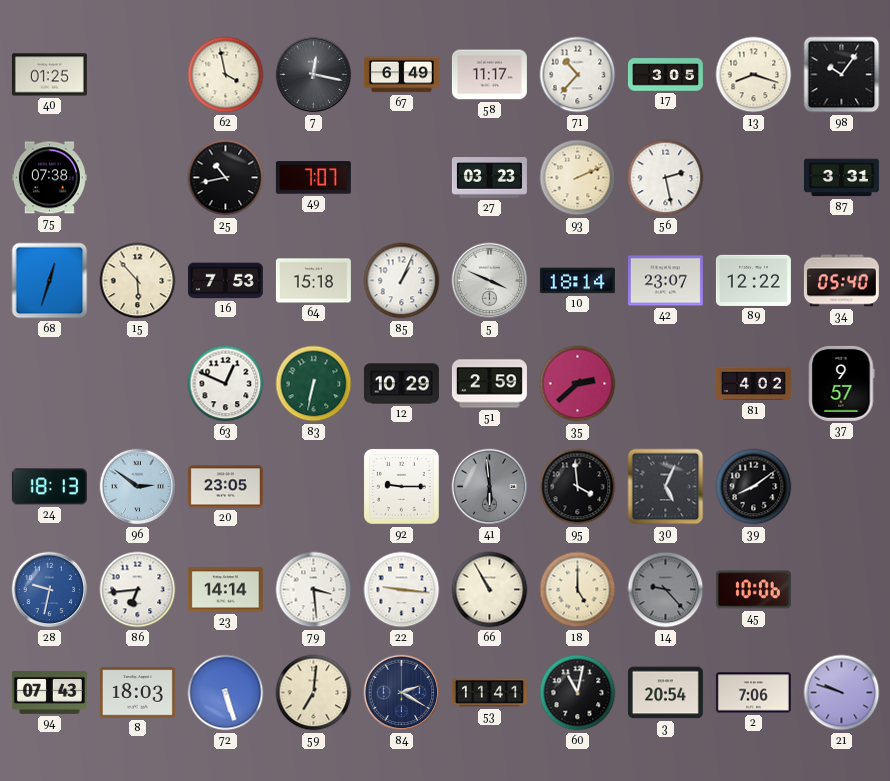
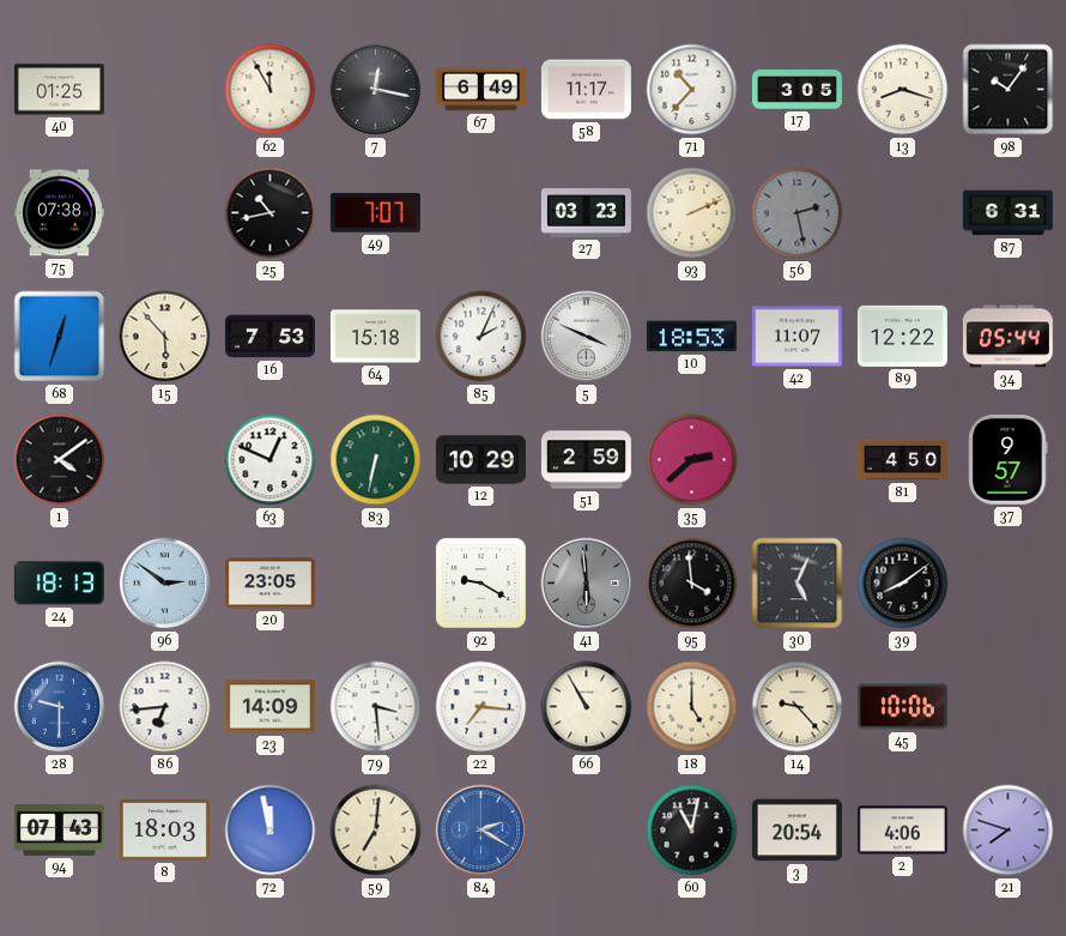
62: 3:58 -> 11:55 (271, 90)
56 dial: white -> grey (798, 213)
87: 3:31 -> 6:31 (1007, 213)
85: 1:04 -> 2:04 (481, 337)
10: 18:14 -> 18:53 (691, 337)
42: 23:07 -> 11:07 (797, 337)
34: 05:40 -> 05:44 (1007, 337)
1: none -> 4:09 (60, 460)
81: 4:02 -> 4:50 (902, 460)
92: 9:15 -> 9:20 (480, 582)
28: 9:32 -> 9:30 (60, 707)
23: 14:14 -> 14:09 (269, 707)
22: 9:16 -> 7:16 (481, 707)
14 dial: grey -> cream (798, 707)
72: 5:27 -> 11:58 (271, 831)
84 dial: navy -> blue (481, 831)
53: 11:41 -> none (489, 693)
2: 7:06 -> 4:06 (902, 831)
21: 9:48 -> 7:48 (1009, 831)
